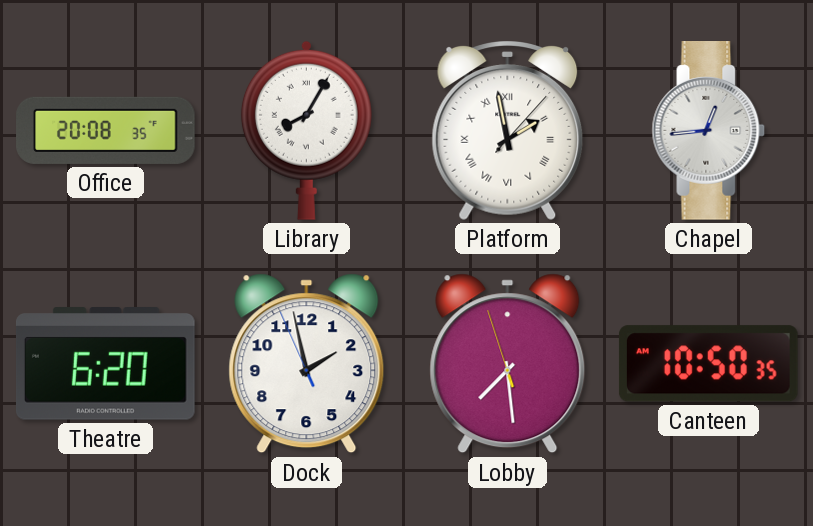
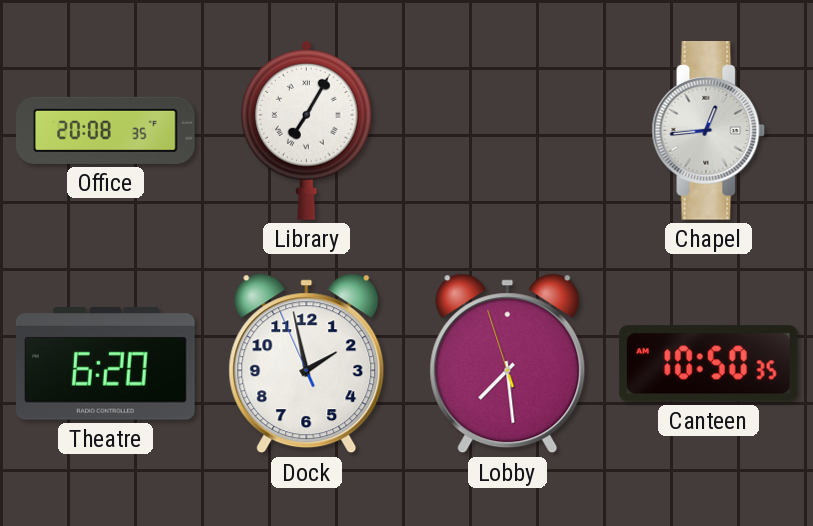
Library: 8:05 -> 7:05 (306, 130)
Platform: 1:58 -> none (508, 130)
